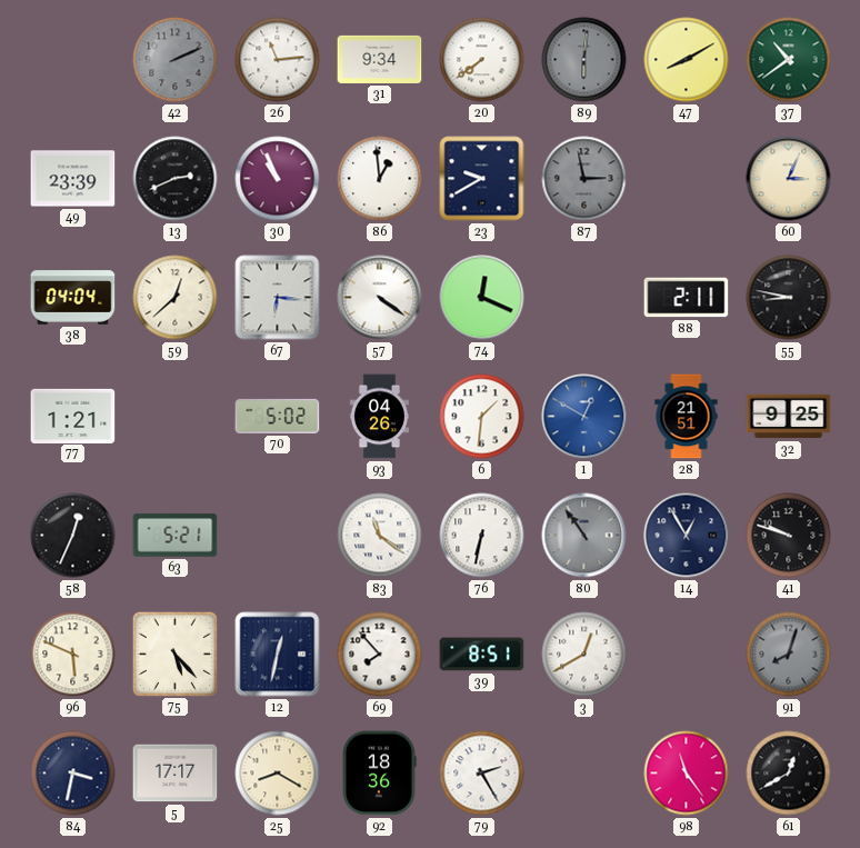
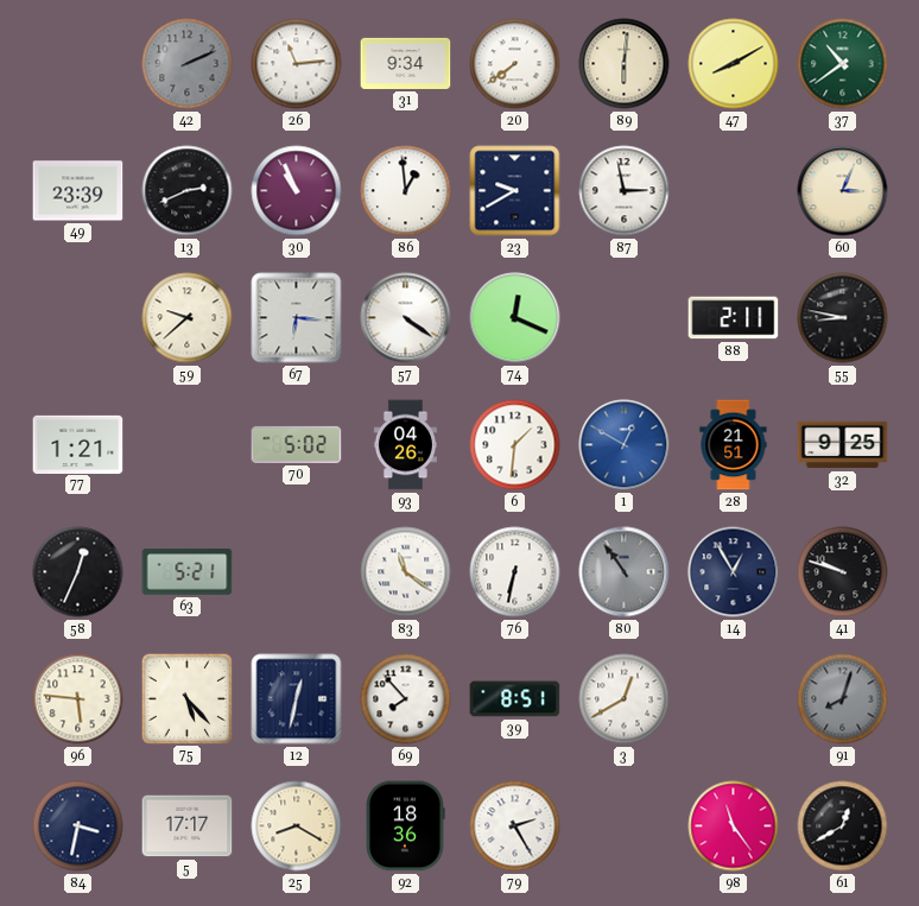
89 dial: grey -> cream (625, 64)
87 dial: grey -> white (625, 191)
38: 04:04 -> none (73, 298)
59: 12:38 -> 9:38 (188, 318)
96: 5:49 -> 5:46 (78, 699)
